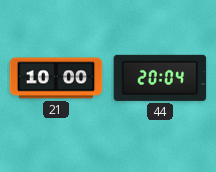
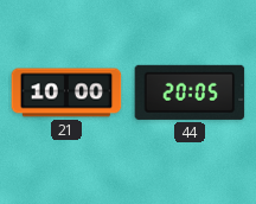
44: 20:04 -> 20:05 (190, 93)
